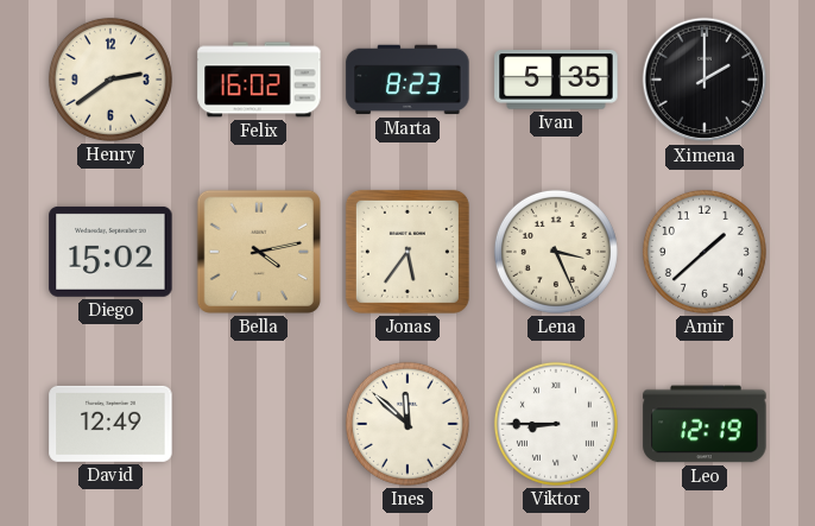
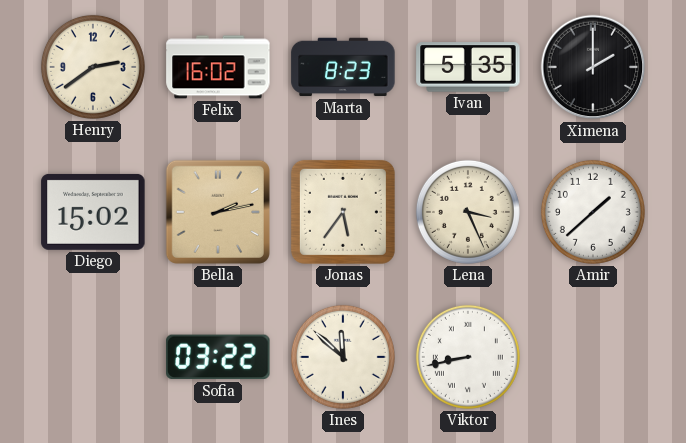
Bella: 4:13 -> 2:13 (218, 212)
David: 12:49 -> none (110, 424)
Sofia: none -> 03:22 (218, 357)
Viktor: 8:45 -> 8:43 (468, 357)
Leo: 12:19 -> none (705, 424)
